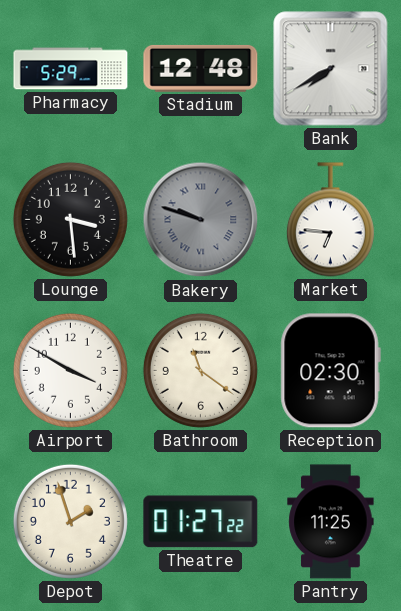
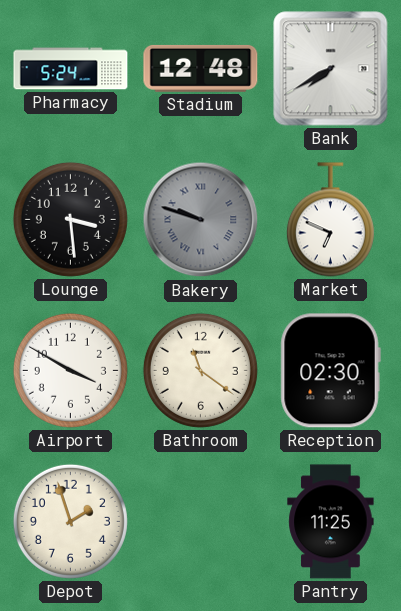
Pharmacy: 5:29 -> 5:24 (71, 69)
Market: 6:46 -> 6:49 (330, 220)
Theatre: 01:27 -> none (201, 522)
